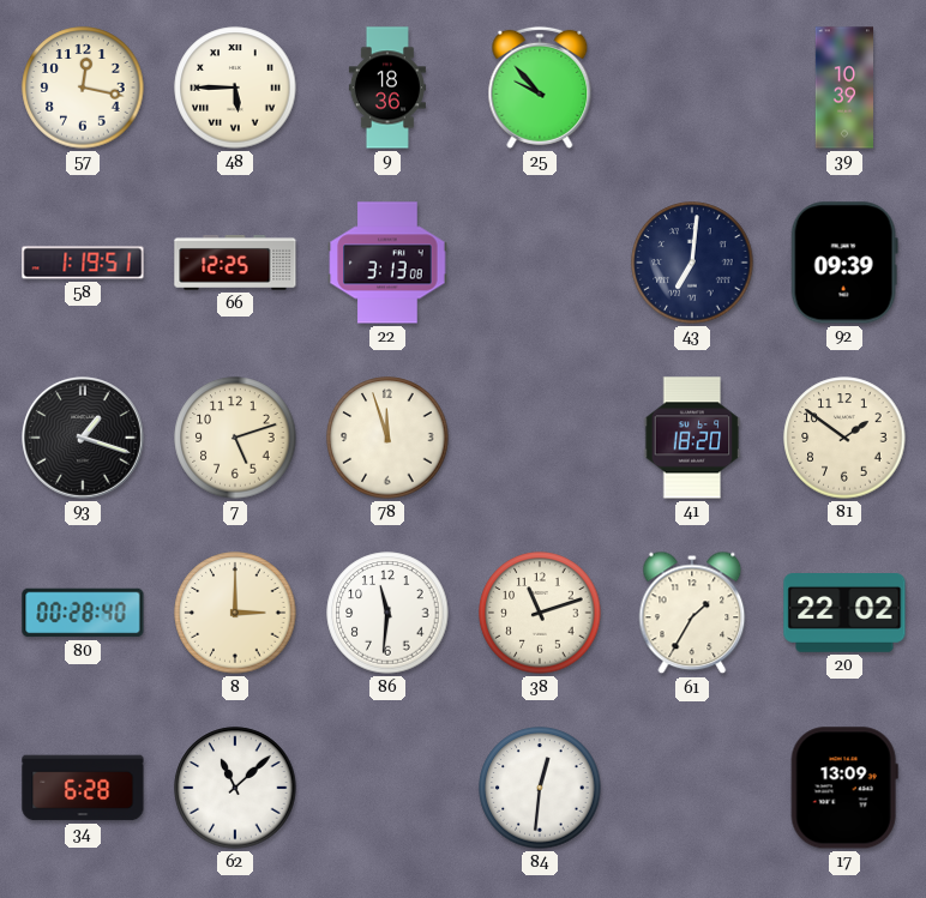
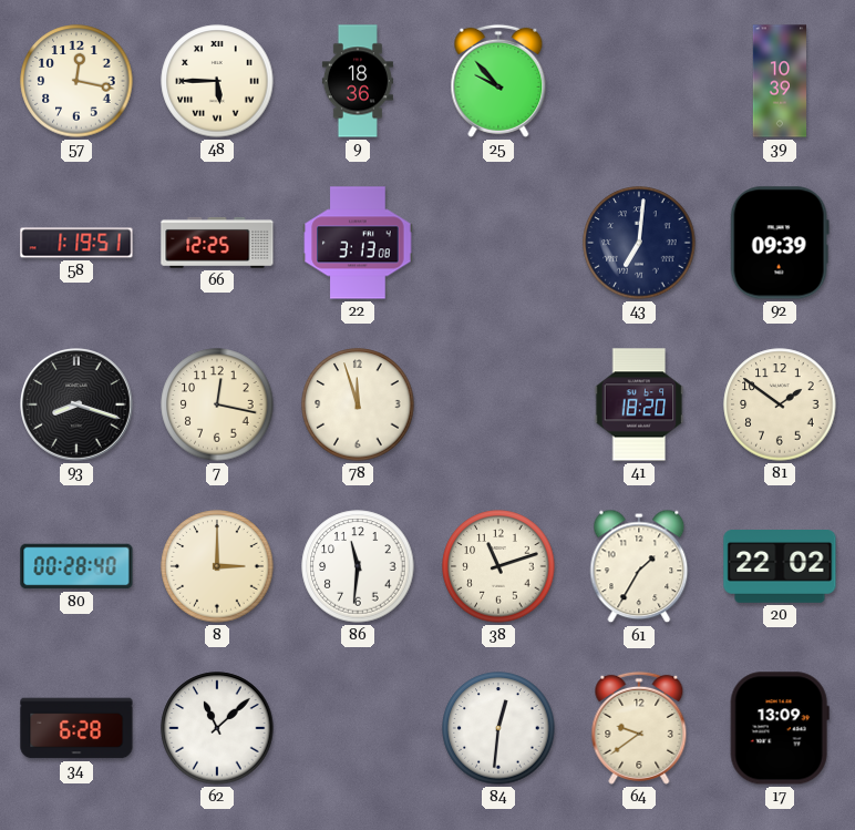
93: 1:18 -> 8:18 (78, 406)
7: 5:12 -> 12:17 (217, 404)
64: none -> 9:39 (639, 728)
